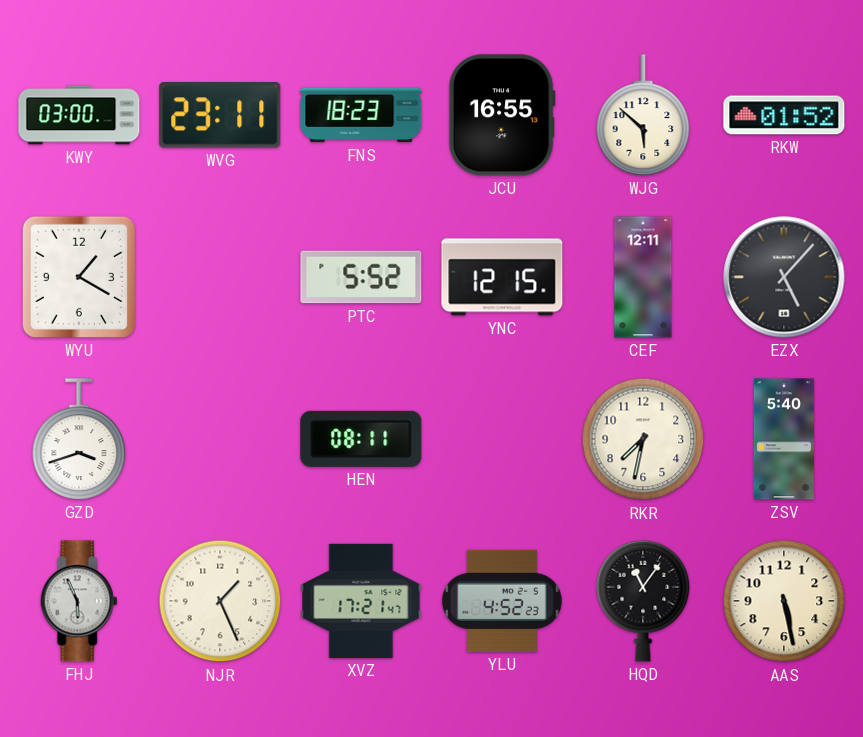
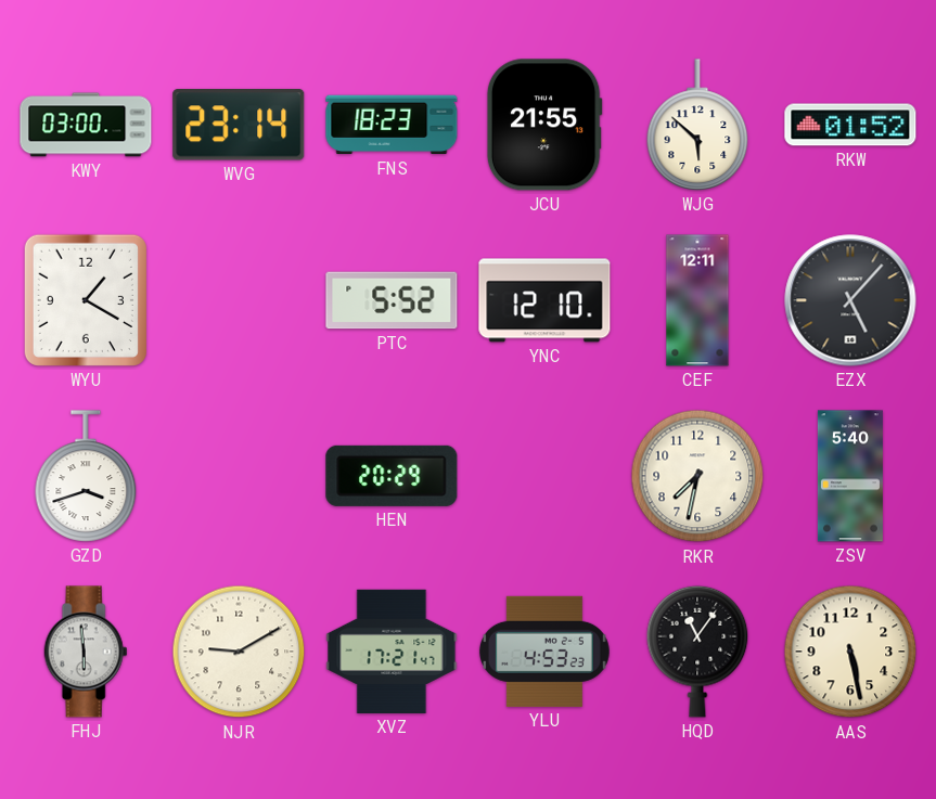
WVG: 23:11 -> 23:14 (239, 125)
JCU: 16:55 -> 21:55 (544, 125)
YNC: 12:15 -> 12:10 (544, 300)
HEN: 08:11 -> 20:29 (392, 476)
FHJ: 5:56 -> 5:59 (86, 652)
NJR: 1:26 -> 9:10 (239, 652)
YLU: 4:52 -> 4:53 (544, 652)
